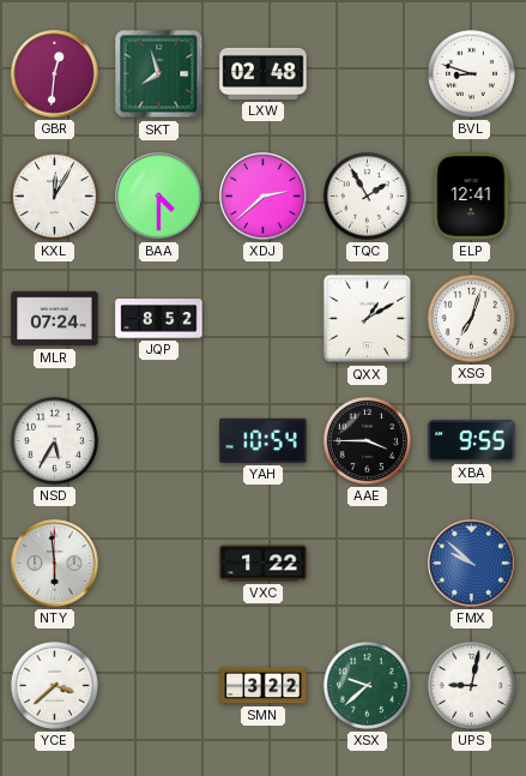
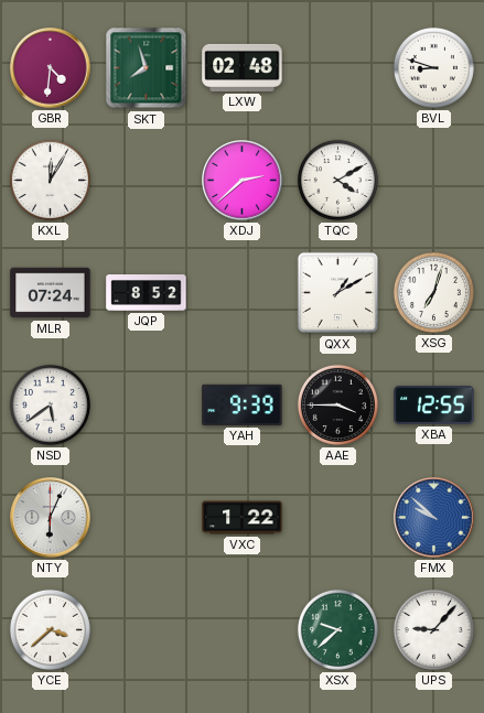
GBR: 12:31 -> 4:31 (51, 68)
BAA: 4:30 -> none (159, 197)
TQC: 1:55 -> 4:10 (337, 180)
ELP: 12:41 -> none (471, 197)
NSD: 5:35 -> 5:39 (50, 404)
YAH: 10:54 -> 9:39 (243, 404)
XBA: 9:55 -> 12:55 (434, 404)
NTY: 5:59 -> 6:04 (51, 518)
SMN: 3:22 -> none (264, 686)
UPS: 9:02 -> 9:07 (433, 629)
